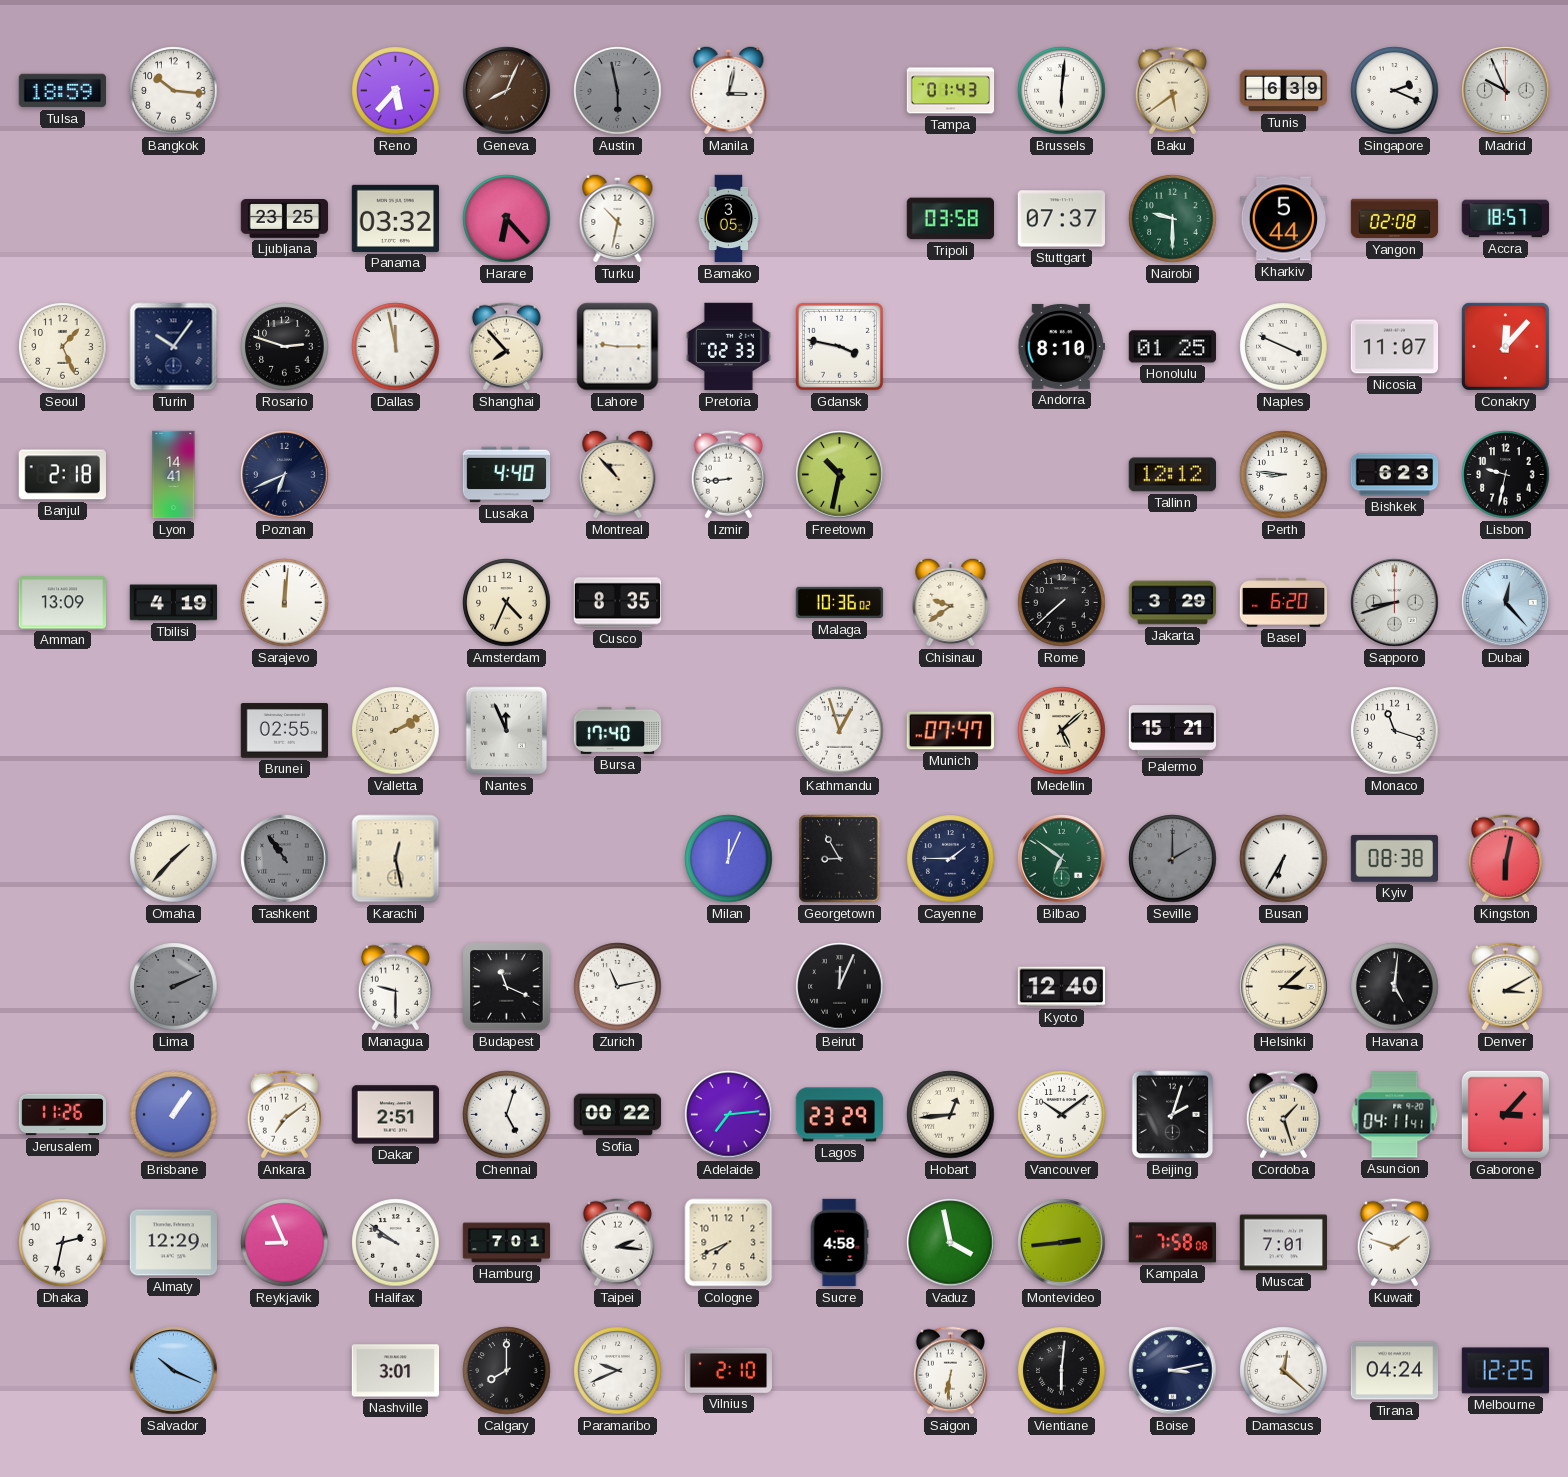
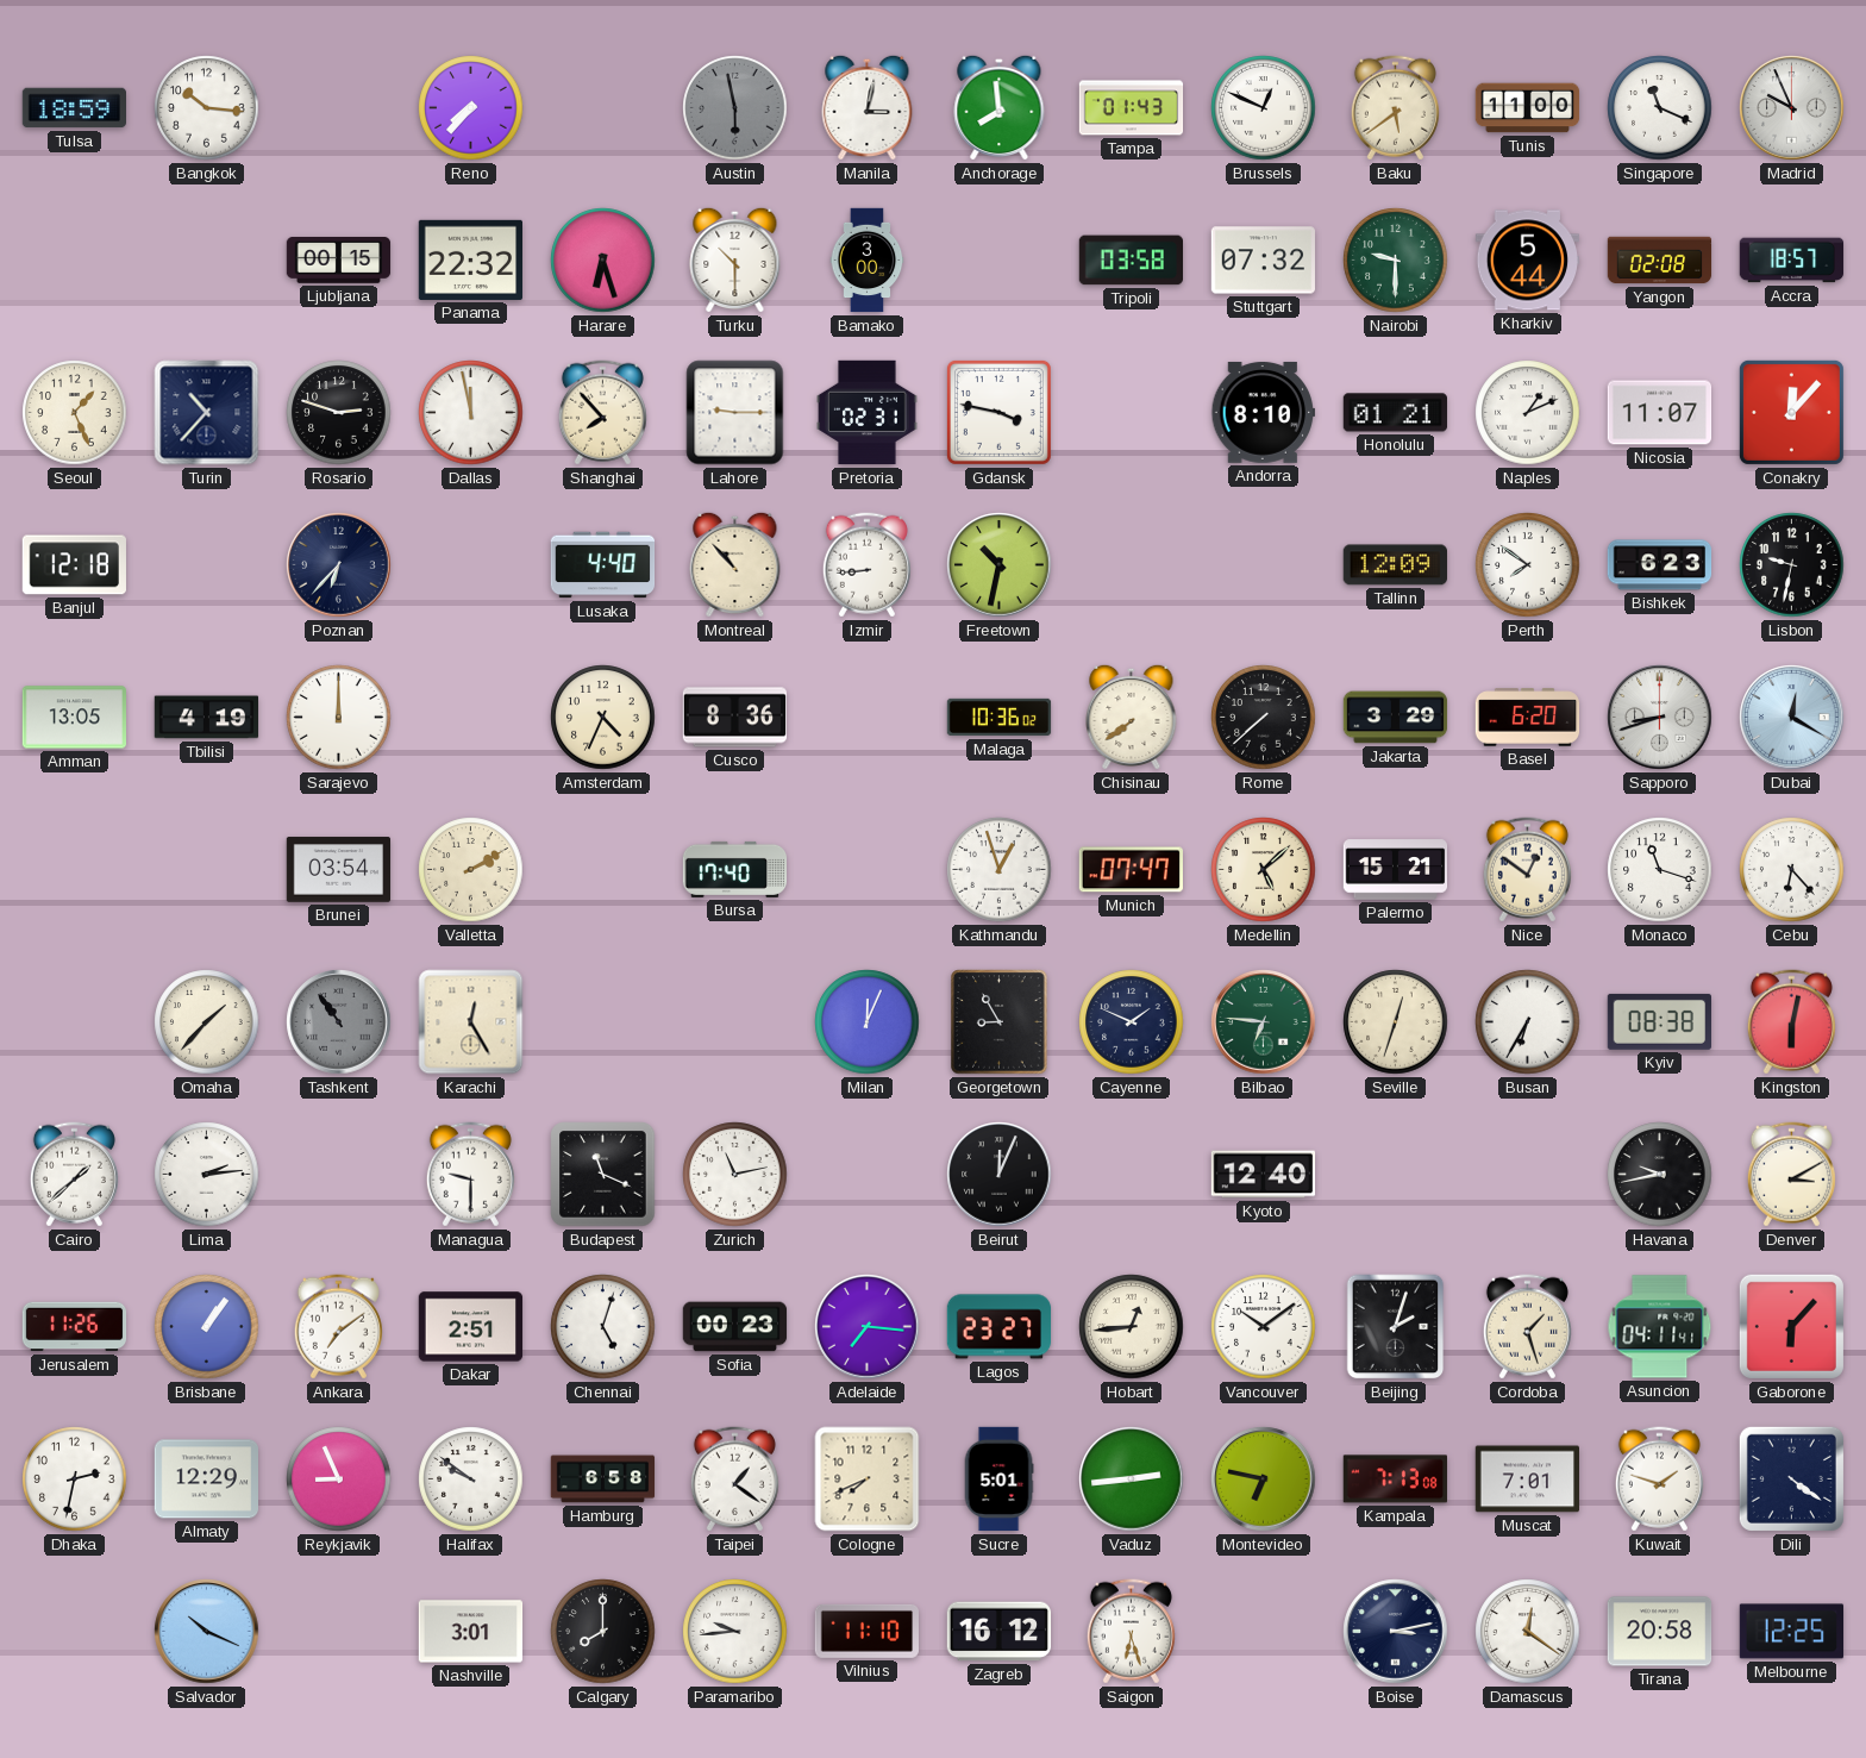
Reno: 5:37 -> 7:37 (471, 108)
Geneva: 8:04 -> none (507, 91)
Anchorage: none -> 7:59 (1000, 107)
Brussels: 6:01 -> 12:49 (1264, 108)
Tunis: 6:39 -> 11:00 (1528, 108)
Singapore: 2:19 -> 11:19 (1660, 108)
Ljubljana: 23:25 -> 00:15 (339, 261)
Panama: 03:32 -> 22:32 (470, 259)
Harare: 6:23 -> 6:27 (603, 261)
Turku: 10:32 -> 10:30 (735, 259)
Bamako: 3:05 -> 3:00 (868, 261)
Stuttgart: 07:37 -> 07:32 (1264, 261)
Turin: 10:06 -> 10:37 (207, 413)
Pretoria: 02:33 -> 02:31 (868, 413)
Honolulu: 01:25 -> 01:21 (1395, 413)
Naples: 3:49 -> 1:11 (1528, 413)
Banjul: 2:18 -> 12:18 (74, 565)
Lyon: 14:41 -> none (174, 475)
Poznan: 6:41 -> 6:37 (339, 565)
Tallinn: 12:12 -> 12:09 (1395, 565)
Perth: 8:46 -> 7:51 (1528, 565)
Amman: 13:09 -> 13:05 (75, 718)
Sarajevo: 12:01 -> 12:00 (339, 718)
Cusco: 8:35 -> 8:36 (735, 718)
Chisinau: 9:39 -> 7:39 (1132, 717)
Dubai: 12:23 -> 12:20 (1792, 718)
Brunei: 02:55 -> 03:54 (339, 870)
Nantes: 11:56 -> none (507, 731)
Nice: none -> 12:51 (1527, 870)
Cebu: none -> 6:23 (1792, 870)
Karachi: 12:28 -> 12:25 (471, 1022)
Cayenne: 1:45 -> 1:49 (1132, 1022)
Bilbao: 6:51 -> 6:46 (1264, 1022)
Seville: 2:00 -> 12:33 (1396, 1022)
Seville dial: grey -> cream (1396, 1022)
Cairo: none -> 1:38 (74, 1175)
Lima: 2:11 -> 2:14 (207, 1175)
Lima dial: grey -> white (207, 1175)
Helsinki: 3:08 -> none (1284, 987)
Havana: 5:01 -> 9:43 (1660, 1175)
Sofia: 00:22 -> 00:23 (735, 1327)
Adelaide: 7:14 -> 7:16 (868, 1327)
Lagos: 23:29 -> 23:27 (1000, 1327)
Gaborone: 3:07 -> 6:07 (1791, 1326)
Hamburg: 7:01 -> 6:58 (603, 1479)
Taipei: 2:16 -> 1:21 (734, 1479)
Sucre: 4:58 -> 5:01 (998, 1479)
Vaduz: 3:58 -> 2:44 (1132, 1479)
Montevideo: 2:44 -> 6:47 (1264, 1479)
Kampala: 7:58 -> 7:13 (1395, 1479)
Dili: none -> 4:21 (1791, 1478)
Paramaribo: 9:41 -> 9:44 (735, 1632)
Vilnius: 2:10 -> 11:10 (868, 1631)
Zagreb: none -> 16:12 (1000, 1632)
Saigon: 6:31 -> 6:27 (1131, 1632)
Vientiane: 6:01 -> none (1062, 1371)
Damascus: 12:22 -> 12:21 (1528, 1632)
Tirana: 04:24 -> 20:58 (1660, 1632)
